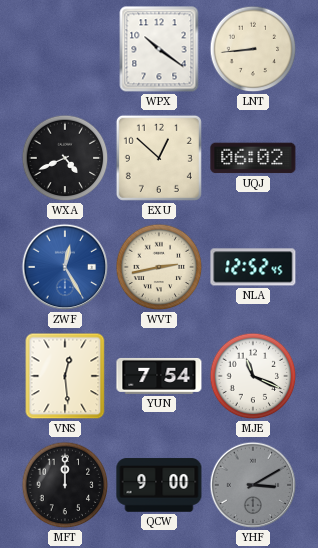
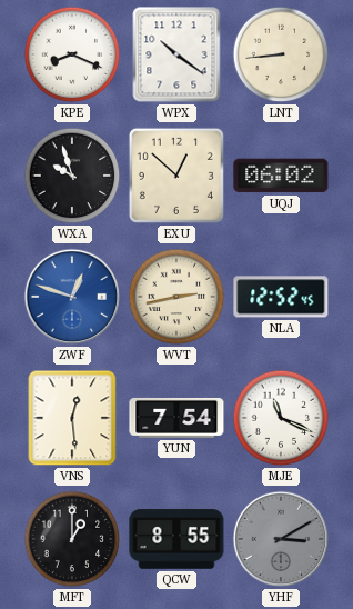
KPE: none -> 8:19 (72, 54)
WXA: 4:41 -> 9:57 (72, 176)
ZWF: 12:25 -> 12:48 (72, 297)
MFT: 12:00 -> 1:00 (72, 539)
QCW: 9:00 -> 8:55 (176, 539)
